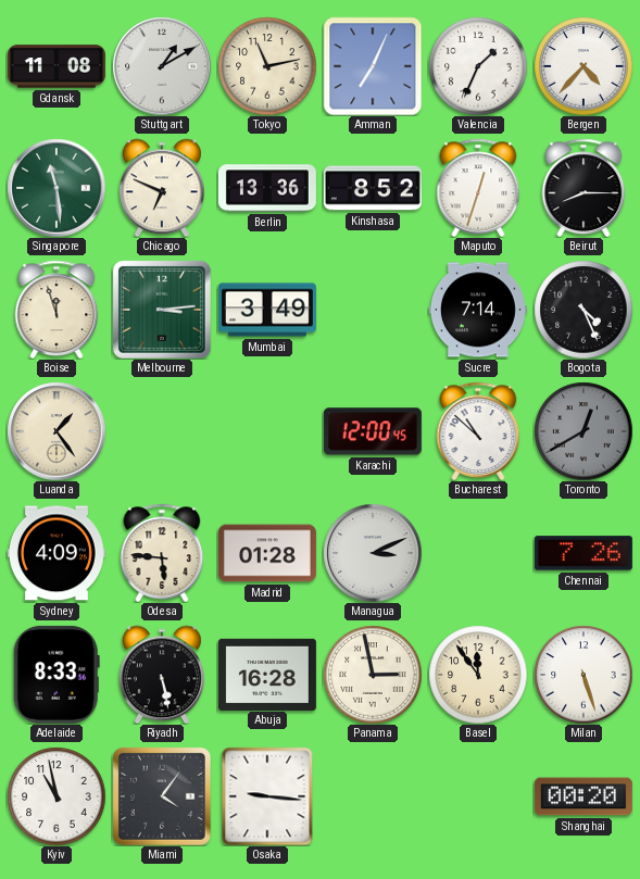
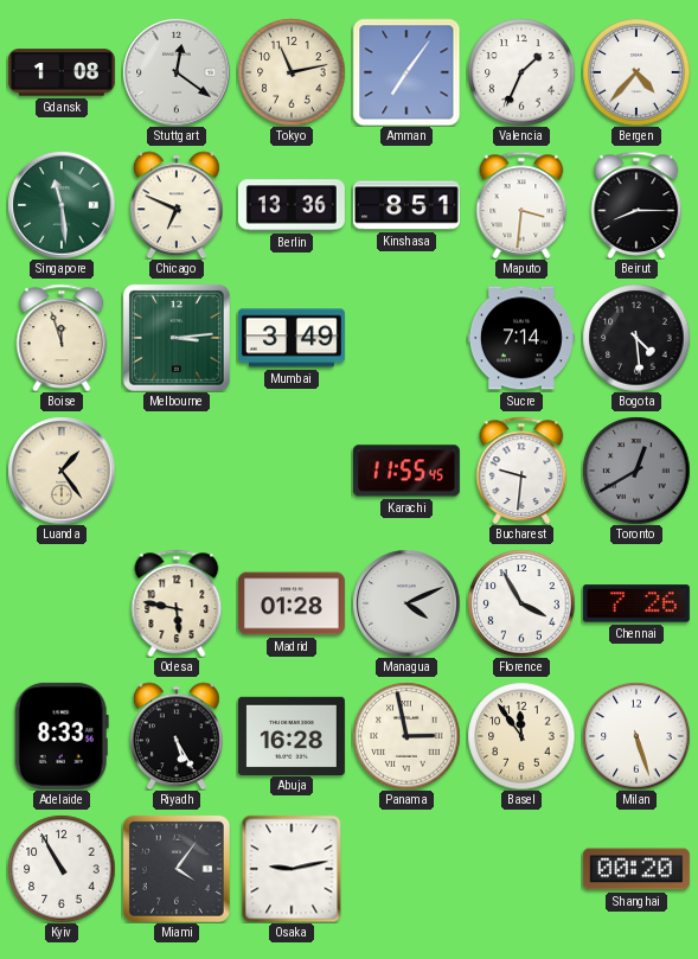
Gdansk: 11:08 -> 1:08 (62, 72)
Stuttgart: 1:10 -> 12:21 (177, 72)
Amman: 7:04 -> 7:06 (406, 72)
Kinshasa: 8:52 -> 8:51 (406, 205)
Maputo: 12:33 -> 3:31 (521, 205)
Bogota: 4:26 -> 4:29 (636, 338)
Karachi: 12:00 -> 11:55 (406, 471)
Bucharest: 10:52 -> 9:31 (521, 471)
Sydney: 4:09 -> none (57, 553)
Odesa: 5:46 -> 5:47 (177, 603)
Managua: 3:11 -> 4:11 (406, 603)
Florence: none -> 3:55 (521, 603)
Riyadh: 5:28 -> 5:25 (177, 736)
Kyiv: 10:58 -> 10:55 (62, 869)
Osaka: 9:16 -> 9:13 (292, 869)
